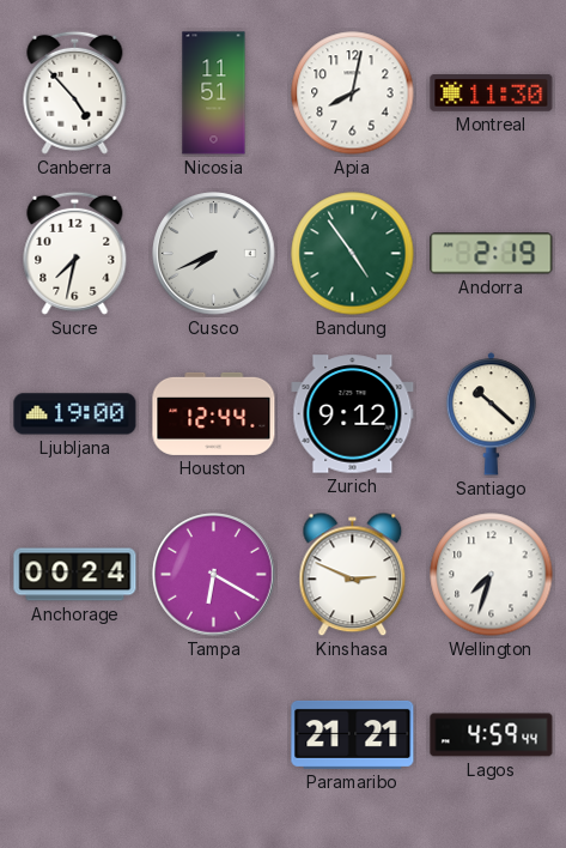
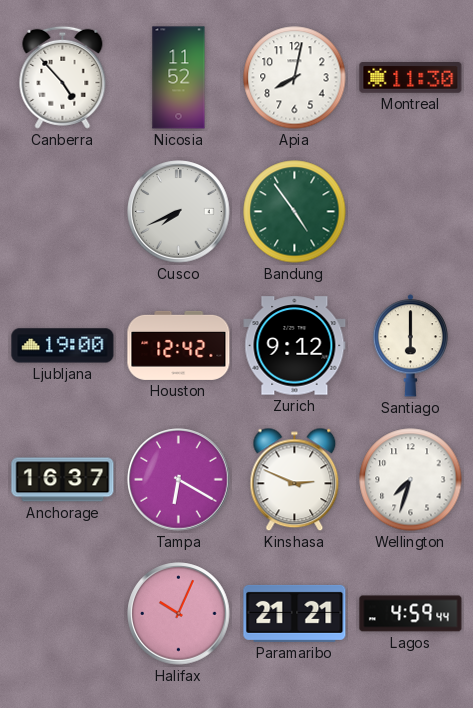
Nicosia: 11:51 -> 11:52 (179, 78)
Sucre: 7:32 -> none (75, 253)
Andorra: 2:19 -> none (492, 254)
Houston: 12:44 -> 12:42 (179, 345)
Santiago: 10:22 -> 6:00 (410, 346)
Anchorage: 00:24 -> 16:37 (63, 480)
Halifax: none -> 10:04 (179, 614)
